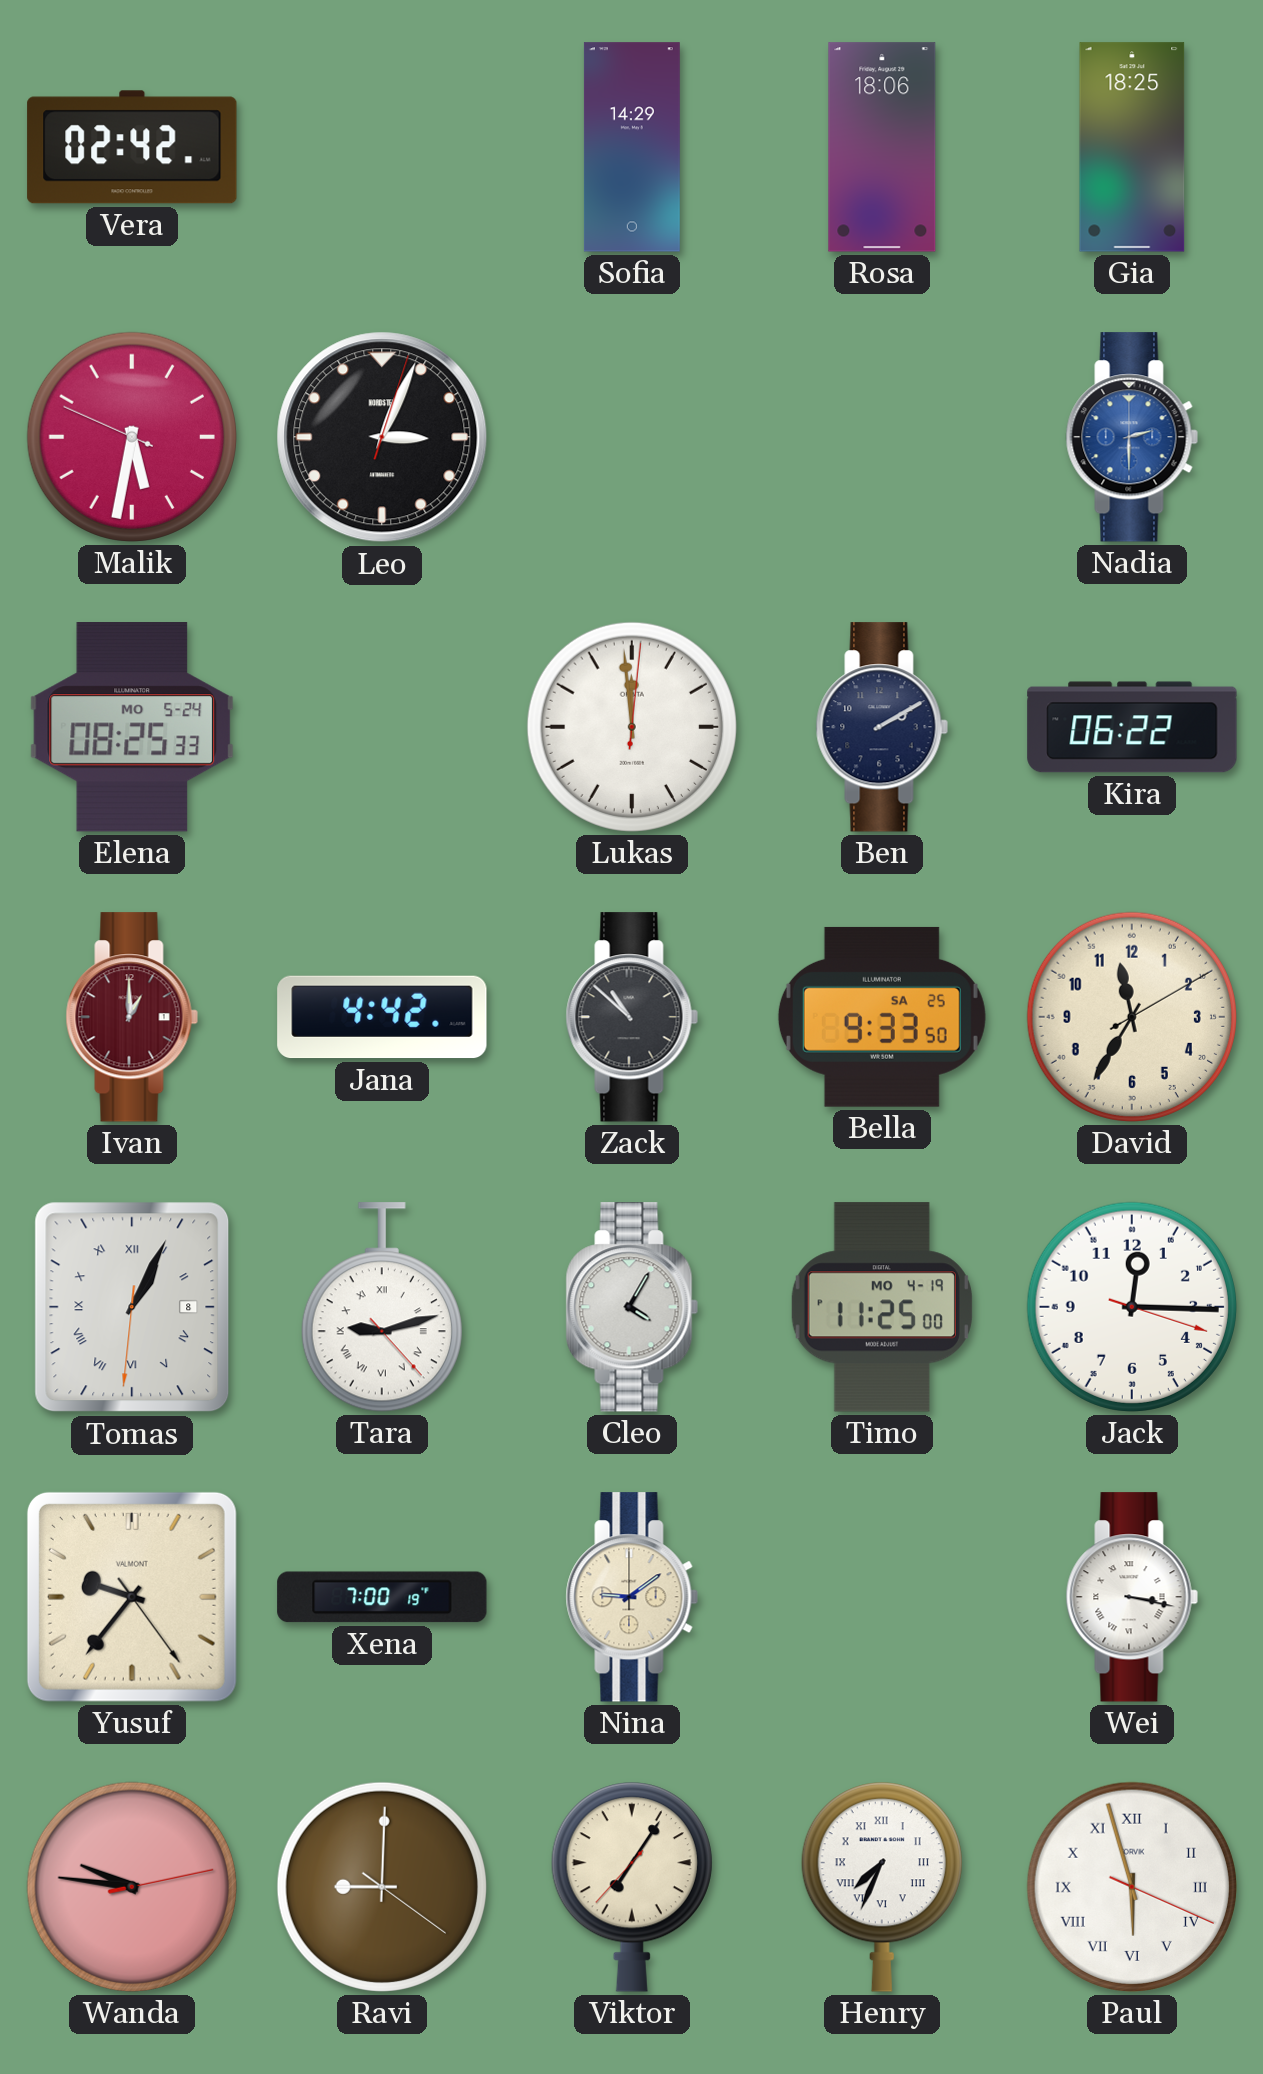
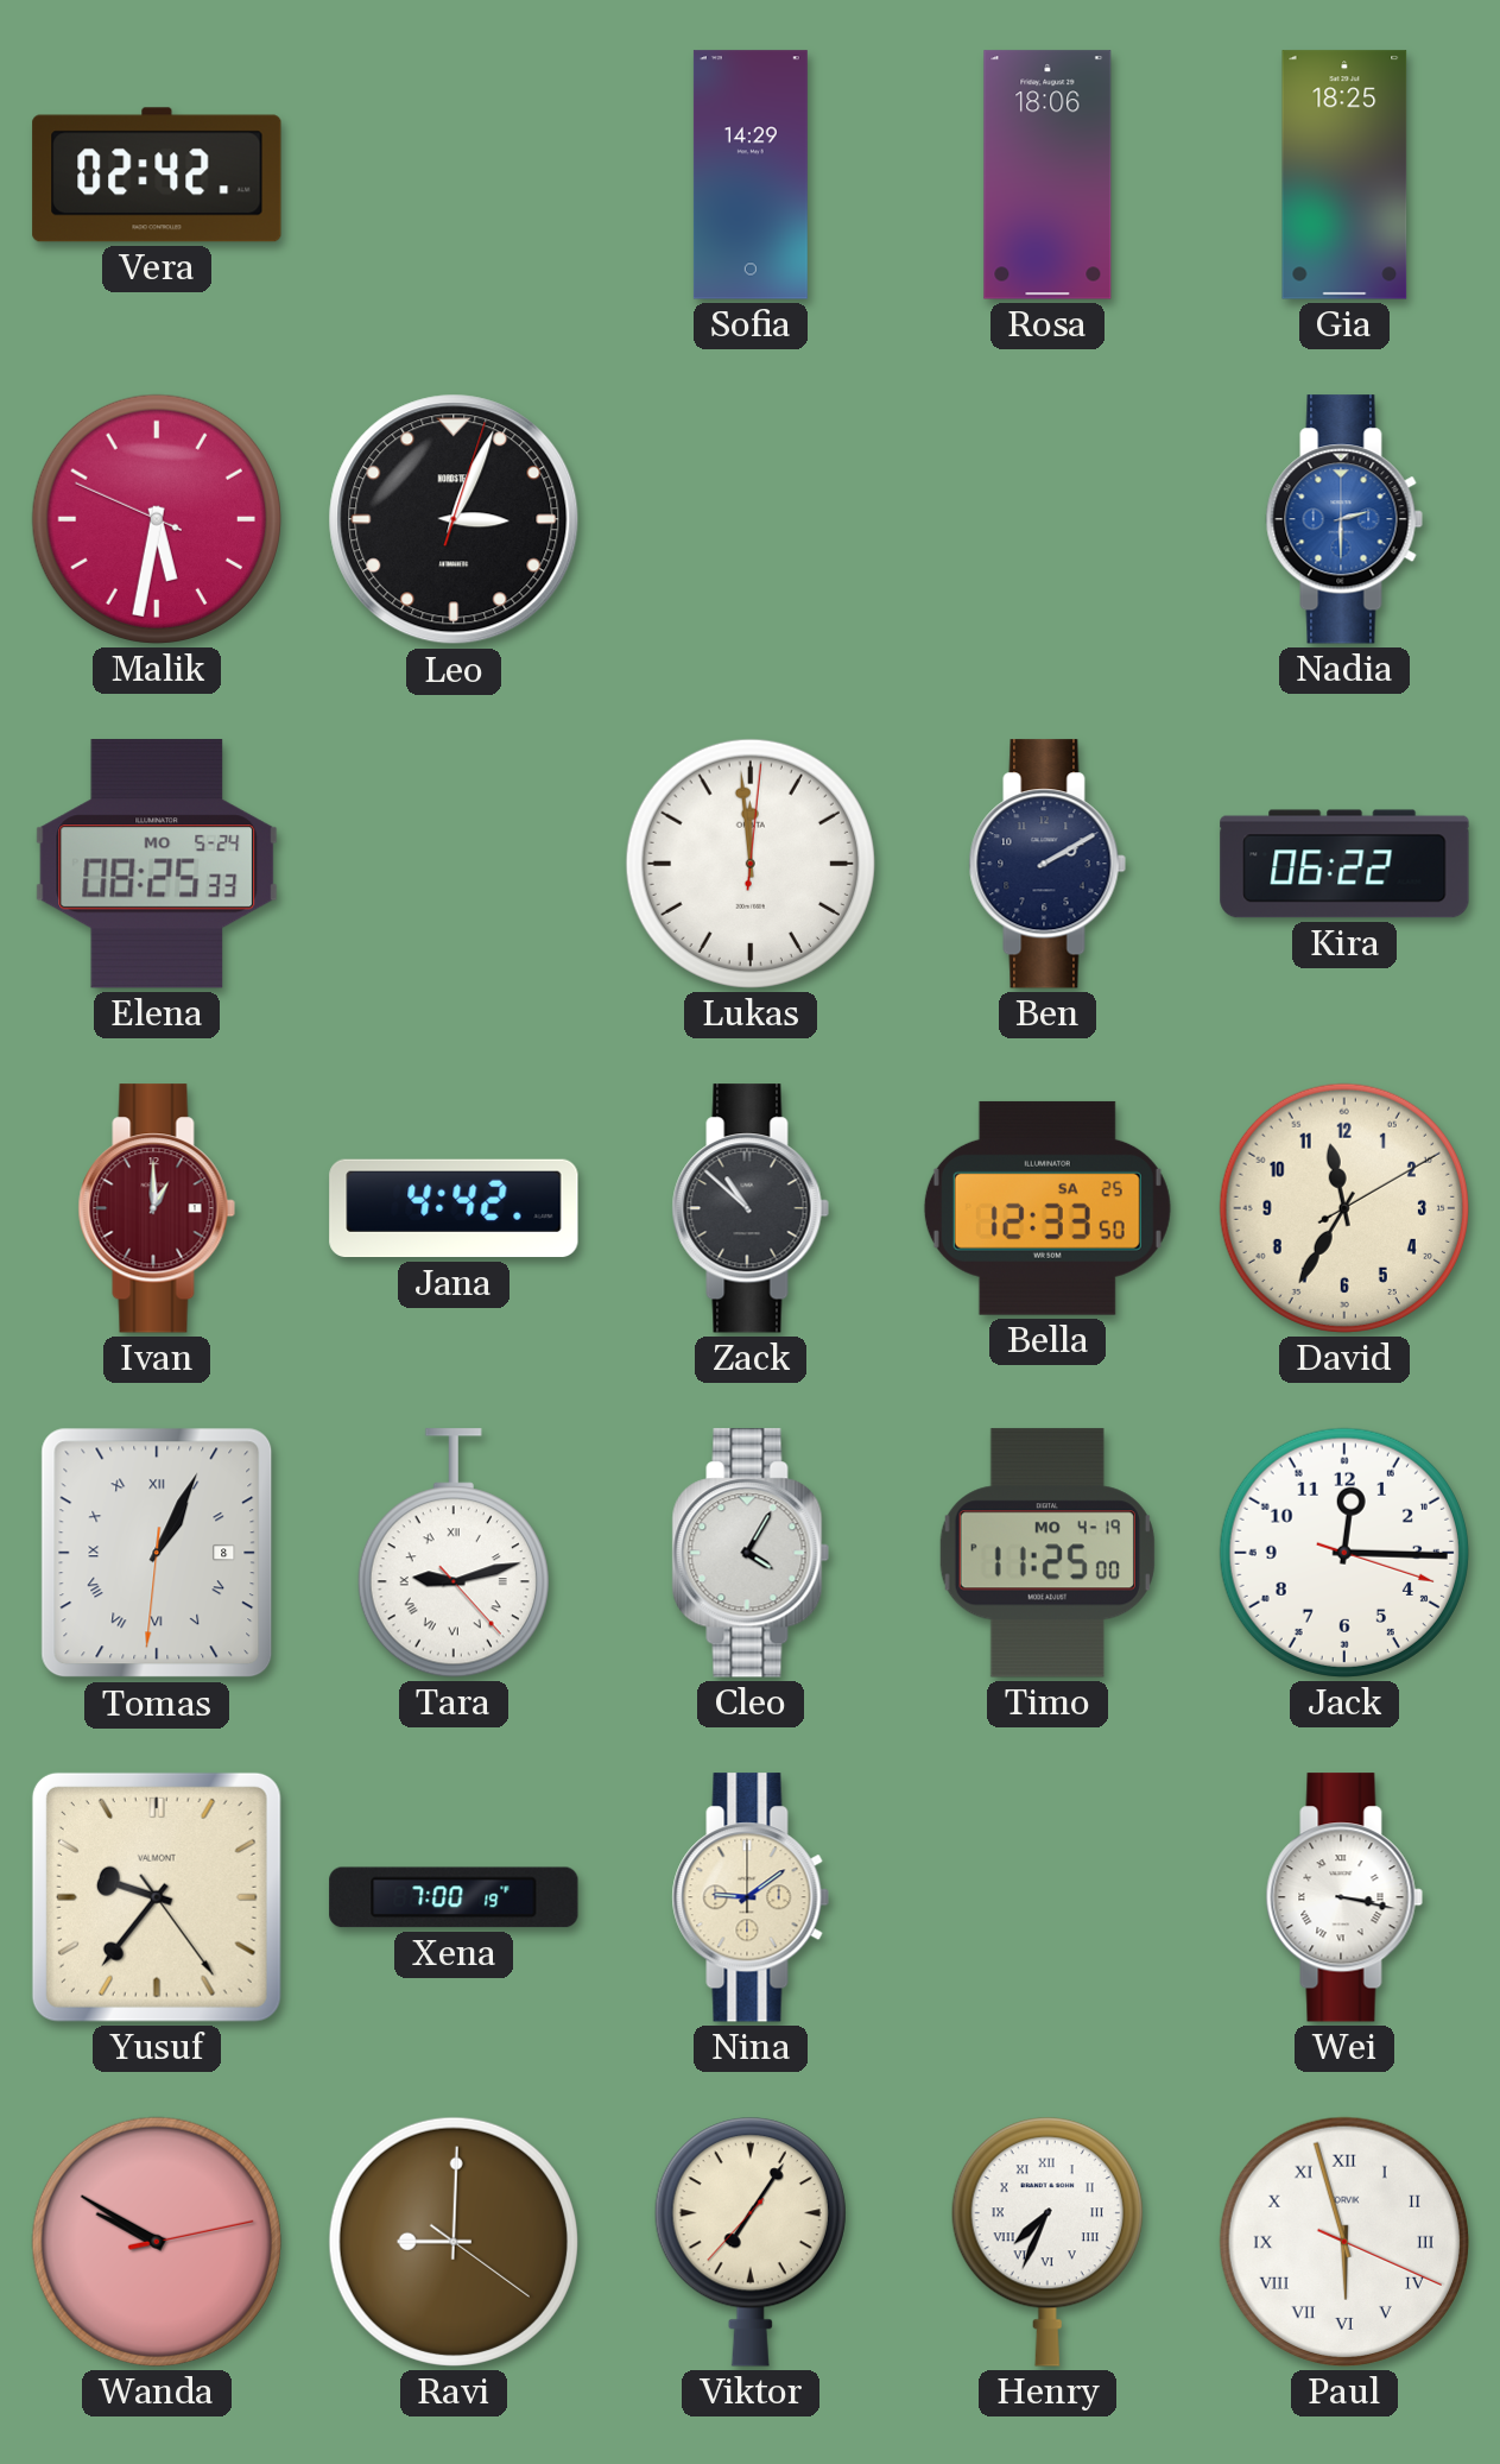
Bella: 9:33 -> 12:33 (1048, 1208)
Wanda: 9:46 -> 9:50 (157, 2242)
